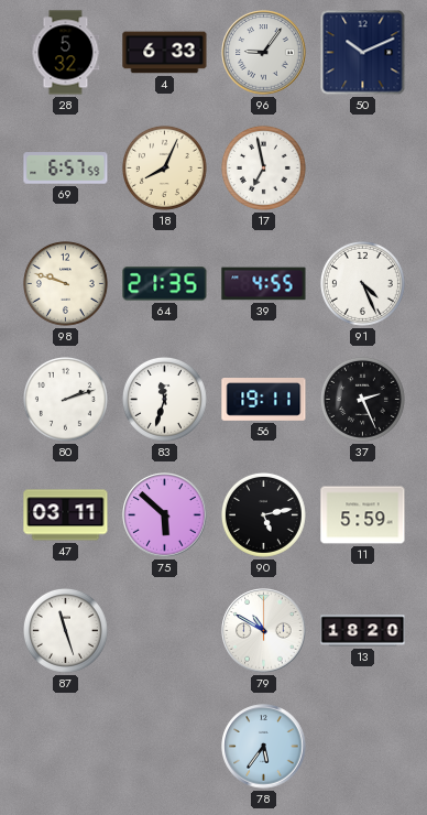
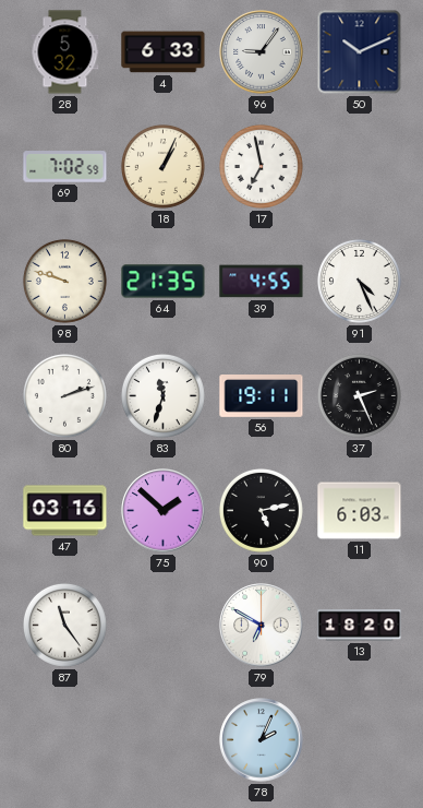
69: 6:57 -> 7:02 (65, 167)
18: 8:04 -> 1:04 (162, 166)
47: 03:11 -> 03:16 (65, 511)
75: 5:52 -> 1:52 (164, 511)
11: 5:59 -> 6:03 (360, 511)
87: 11:27 -> 11:24 (64, 625)
79: 10:50 -> 6:50 (262, 626)
78: 5:36 -> 2:04 (262, 740)
